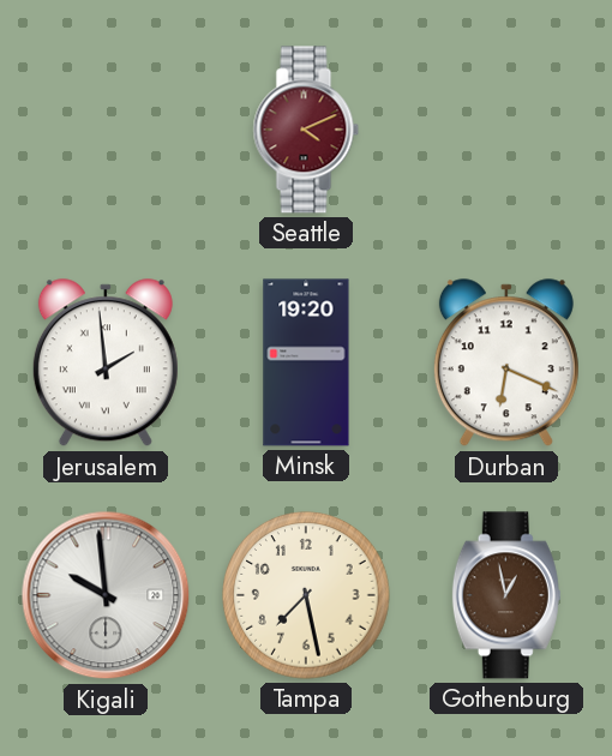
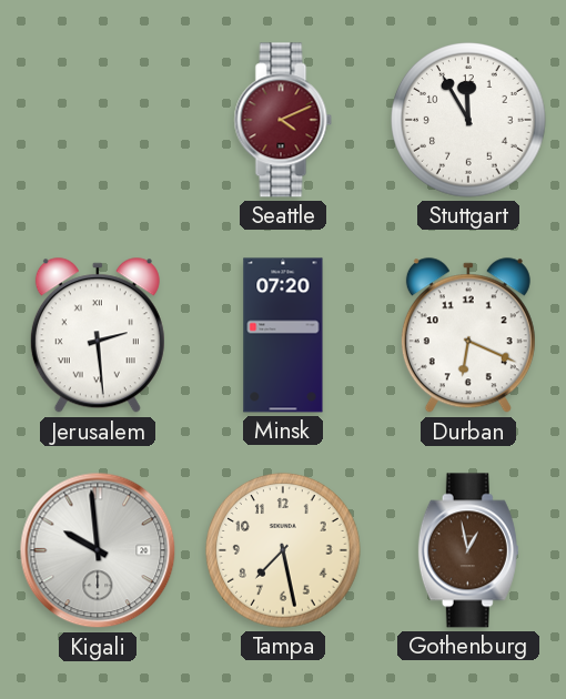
Stuttgart: none -> 11:55 (468, 120)
Jerusalem: 1:59 -> 2:29 (98, 336)
Minsk: 19:20 -> 07:20 (283, 335)
